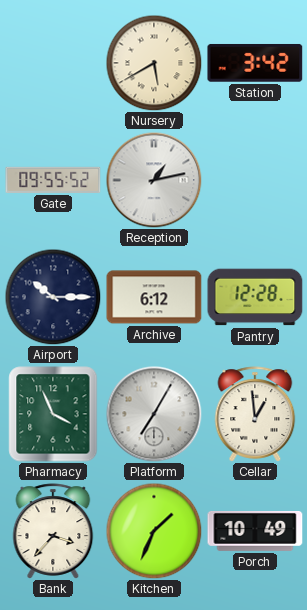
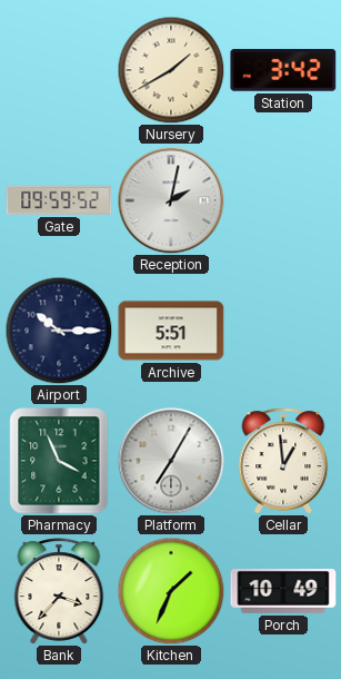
Nursery: 5:40 -> 1:40 (171, 70)
Gate: 09:55 -> 09:59 (59, 200)
Reception: 1:13 -> 2:02 (171, 200)
Archive: 6:12 -> 5:51 (171, 331)
Pantry: 12:28 -> none (255, 297)
